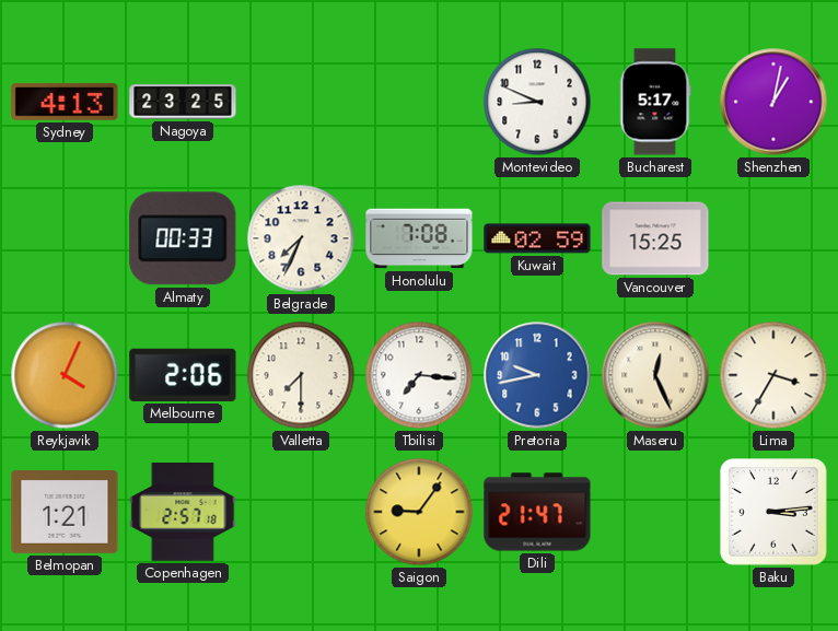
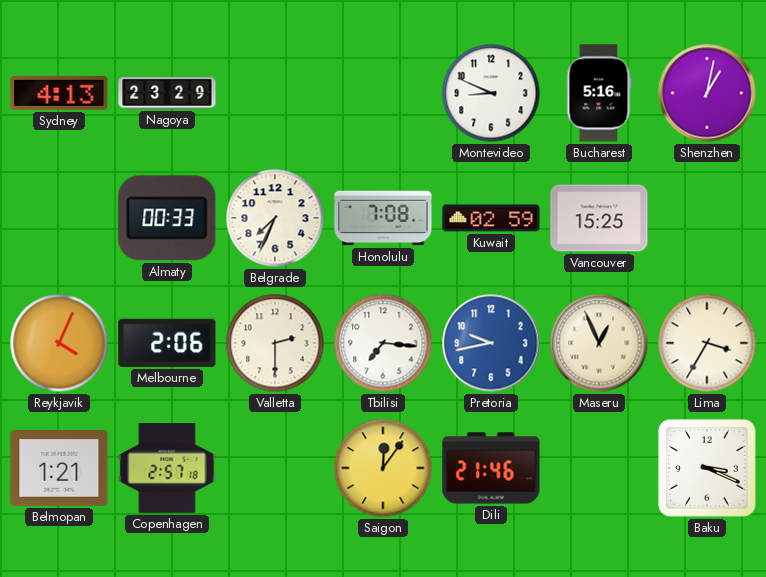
Nagoya: 23:25 -> 23:29 (167, 93)
Bucharest: 5:17 -> 5:16 (599, 93)
Valletta: 7:30 -> 2:30 (275, 343)
Maseru: 12:26 -> 12:56 (599, 343)
Saigon: 9:06 -> 12:06 (383, 468)
Dili: 21:47 -> 21:46 (491, 468)
Baku: 3:14 -> 3:19 (707, 468)
